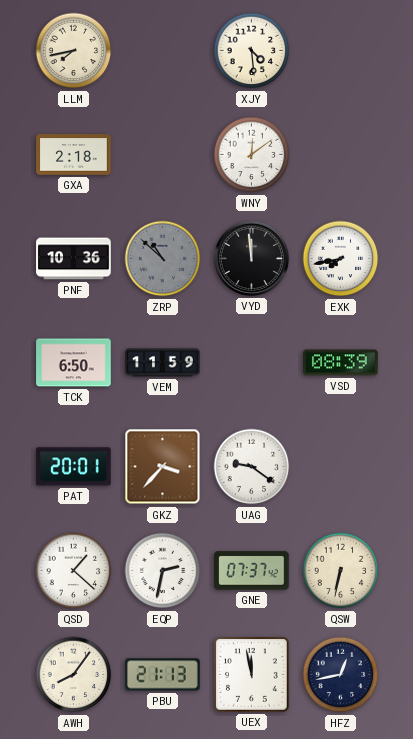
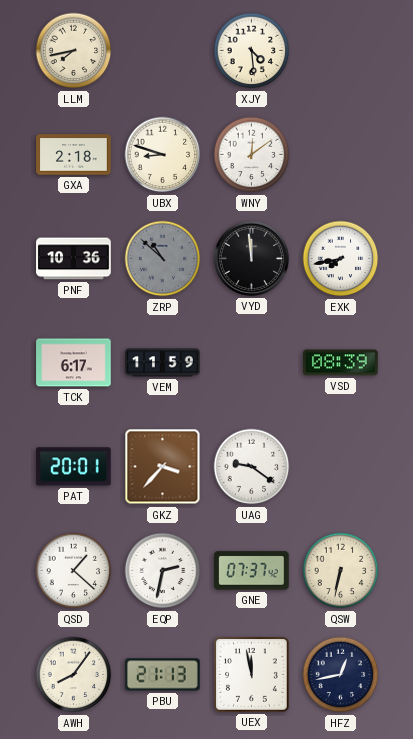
UBX: none -> 8:48 (163, 155)
TCK: 6:50 -> 6:17 (74, 363)
